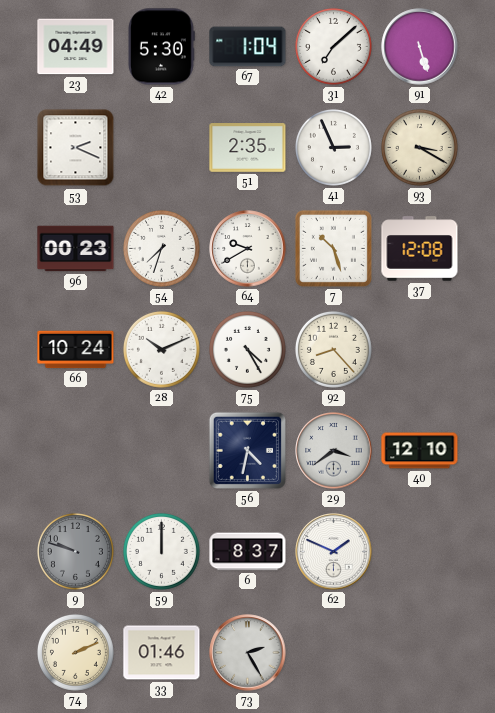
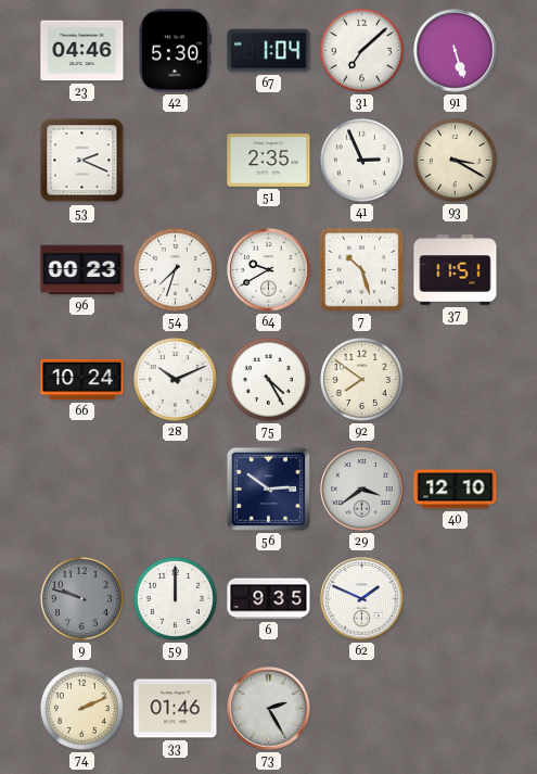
23: 04:49 -> 04:46 (82, 51)
37: 12:08 -> 11:51 (456, 270)
92: 8:23 -> 7:51 (361, 379)
56: 4:32 -> 2:51 (268, 488)
6: 8:37 -> 9:35 (269, 599)
